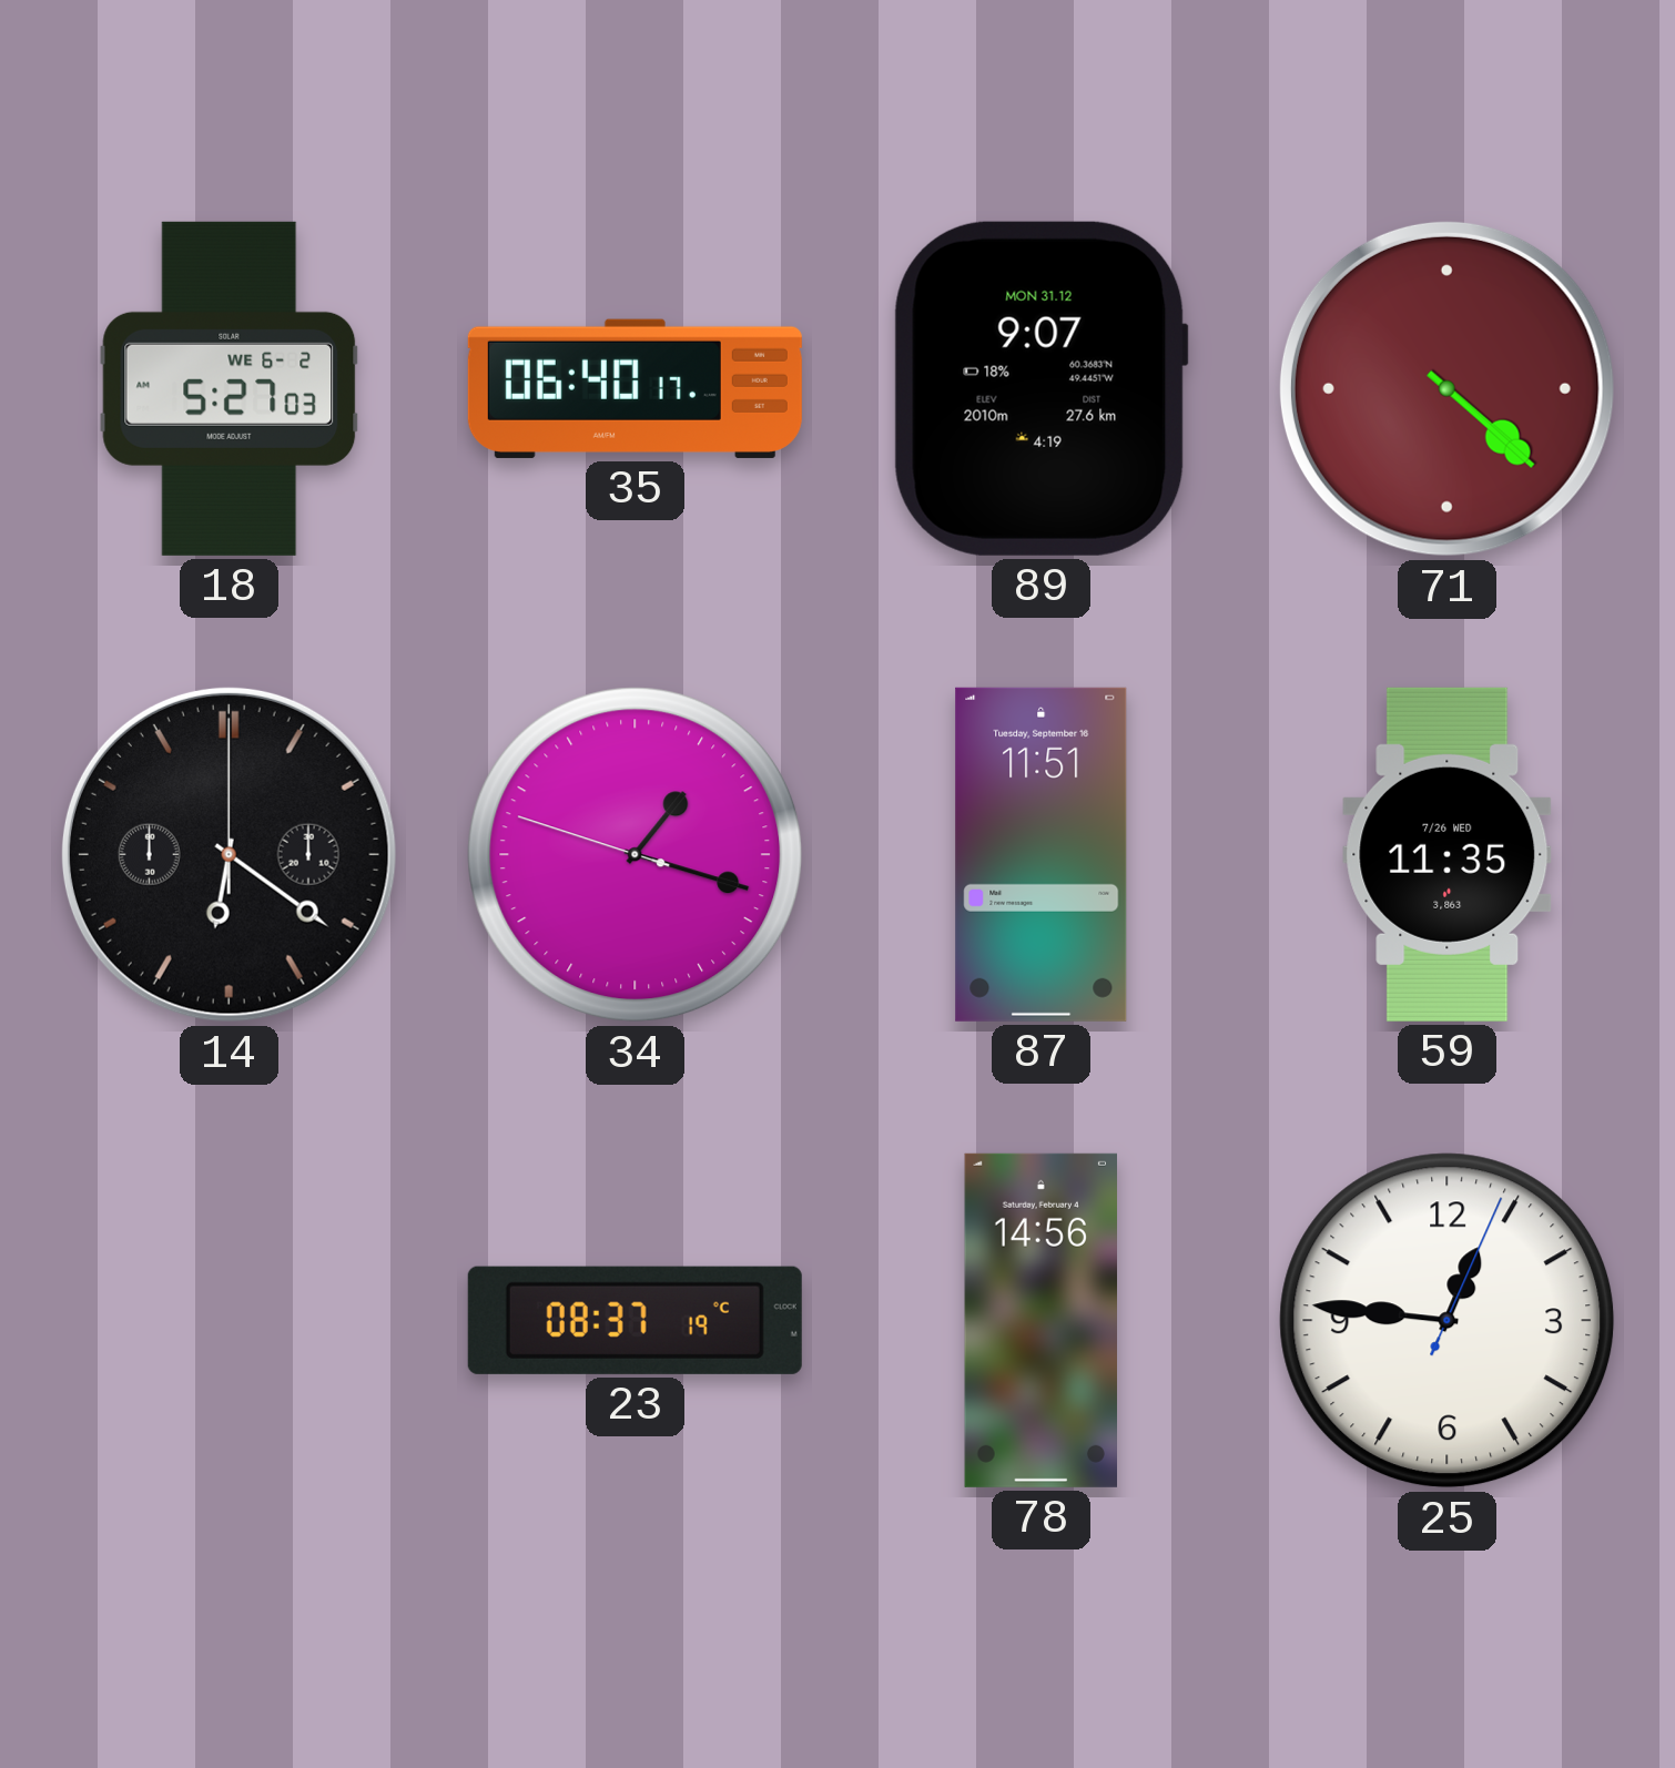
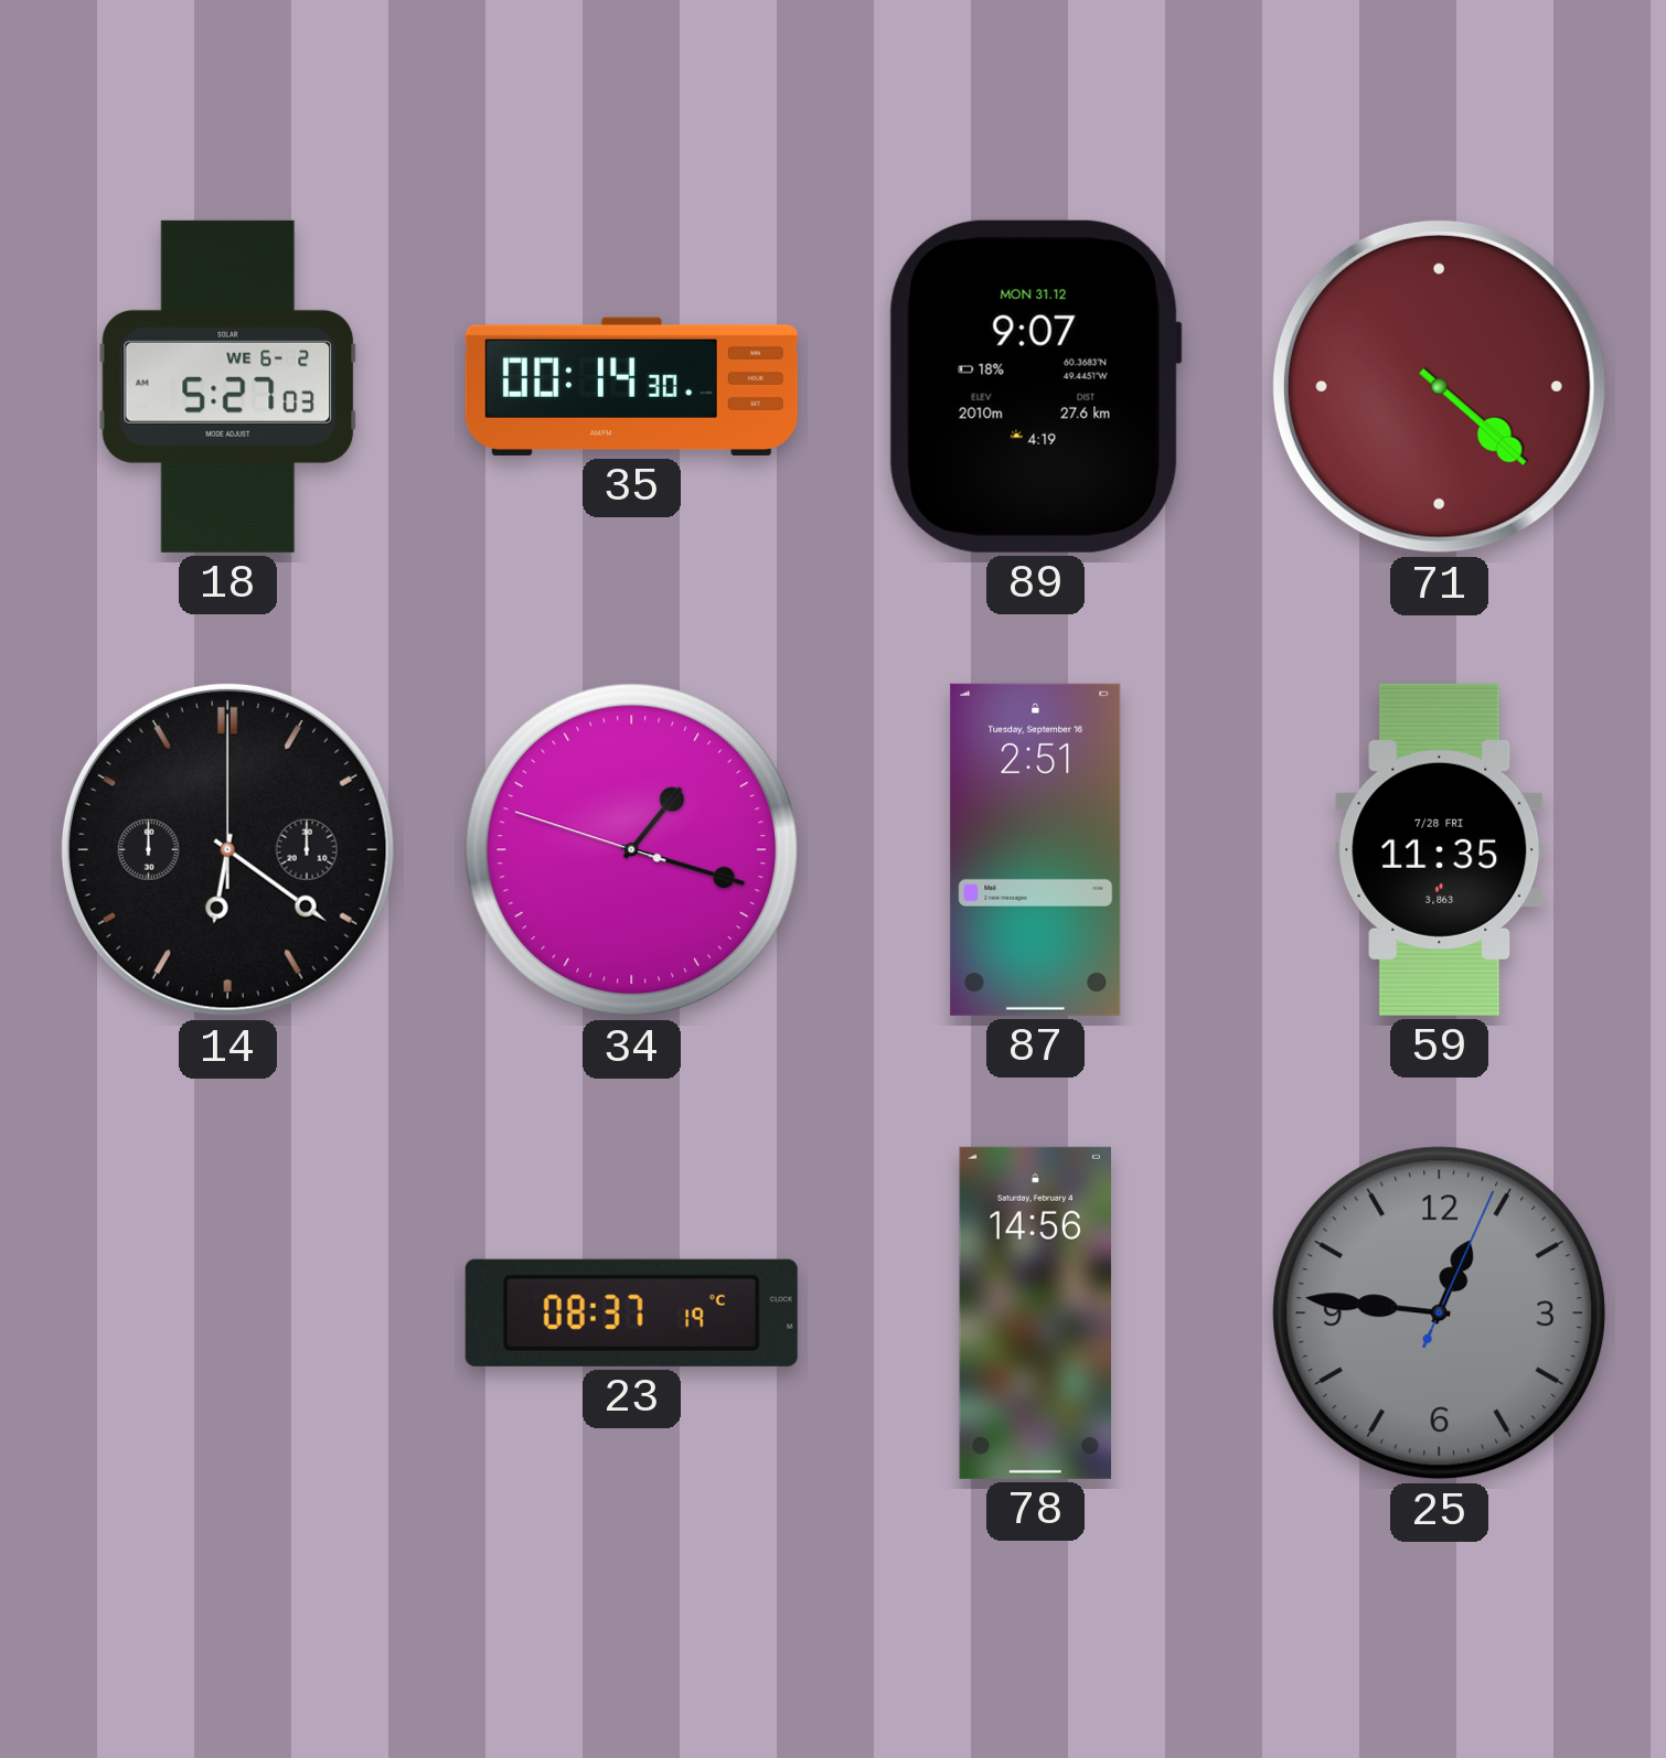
35: 06:40 -> 00:14 (631, 386)
87: 11:51 -> 2:51 (1036, 849)
59 date: 7/26 WED -> 7/28 FRI (1440, 849)
25 dial: white -> grey (1440, 1314)
